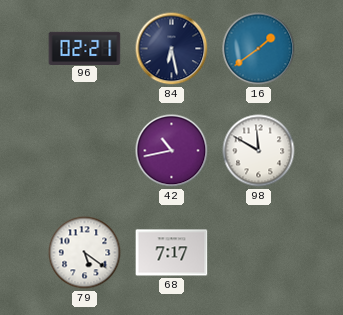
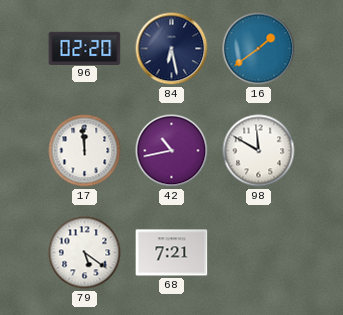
96: 02:21 -> 02:20 (85, 48)
17: none -> 11:59 (85, 151)
68: 7:17 -> 7:21 (172, 253)
